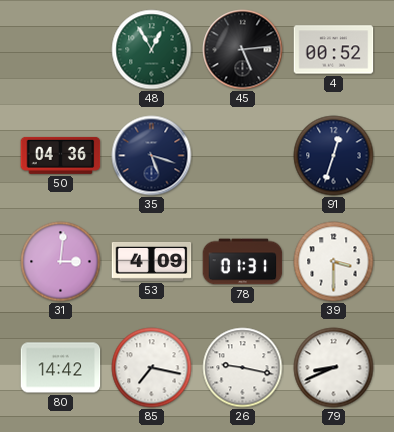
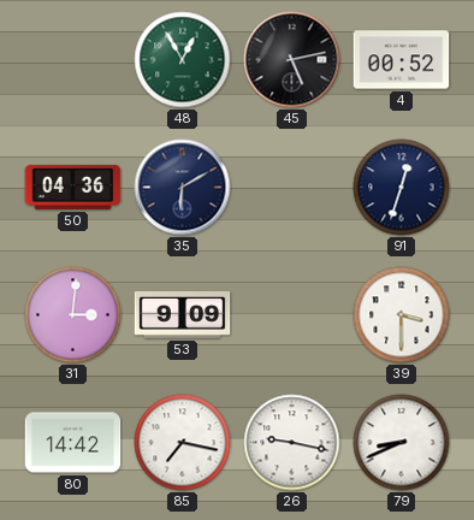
45: 5:14 -> 5:13 (292, 60)
35: 5:18 -> 6:10 (183, 188)
53: 4:09 -> 9:09 (183, 314)
78: 01:31 -> none (243, 262)
